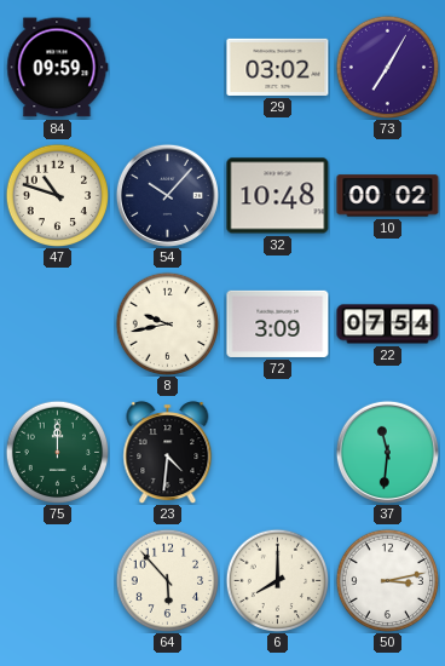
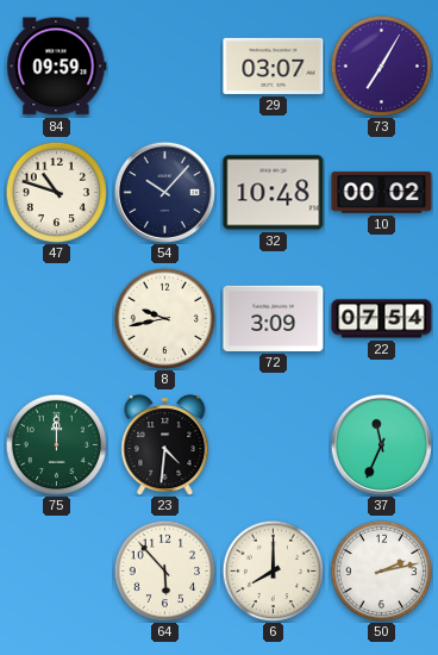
29: 03:02 -> 03:07 (274, 65)
37: 11:31 -> 11:34 (381, 444)
50: 3:13 -> 2:13 (381, 570)
